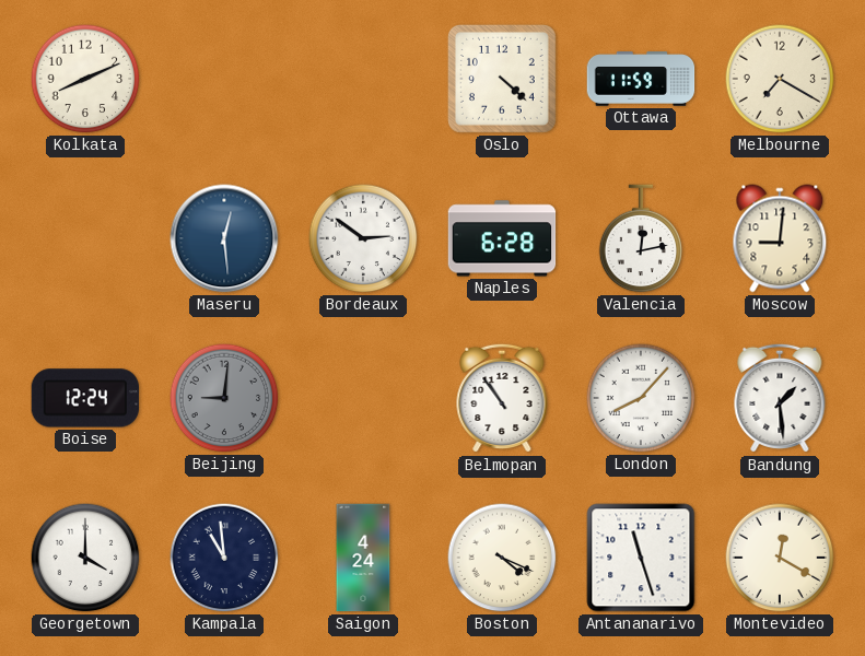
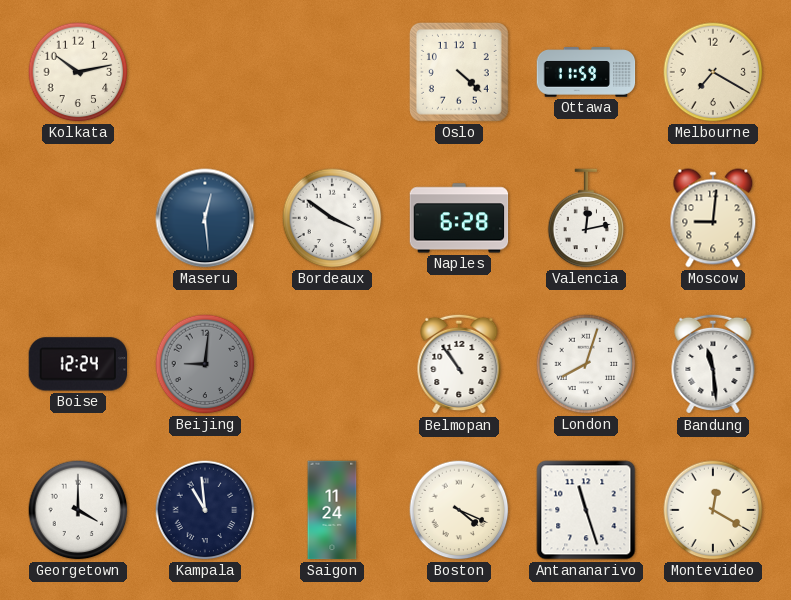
Kolkata: 8:11 -> 10:13 (78, 72)
Bordeaux: 2:51 -> 3:51 (332, 218)
London: 8:07 -> 8:03 (586, 364)
Bandung: 1:29 -> 11:29 (713, 364)
Saigon: 4:24 -> 11:24 (332, 510)
